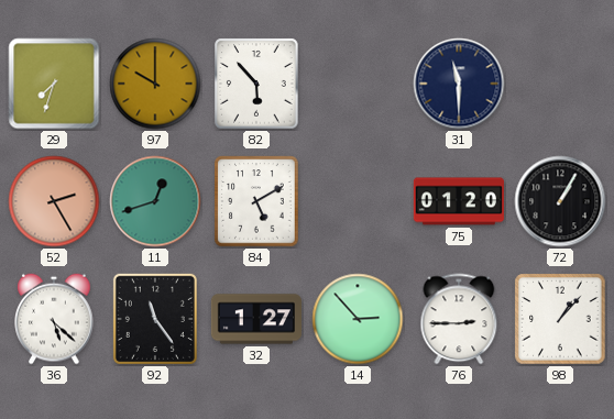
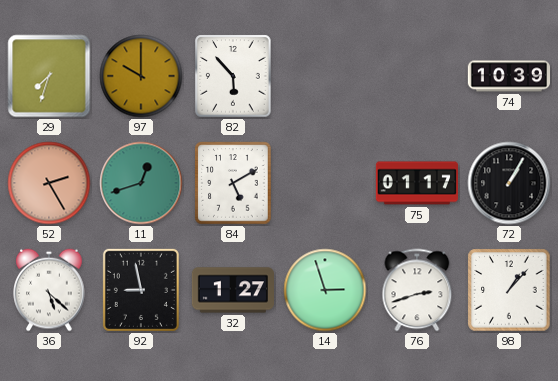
31: 11:30 -> none (459, 84)
74: none -> 10:39 (508, 76)
75: 01:20 -> 01:17 (417, 183)
92: 11:24 -> 8:58 (141, 290)
14: 2:53 -> 2:57 (325, 290)
76: 2:45 -> 2:42 (417, 290)
